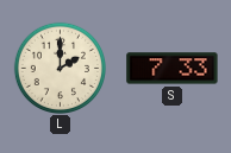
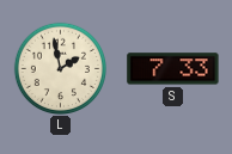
L: 2:00 -> 1:58 (60, 68)
